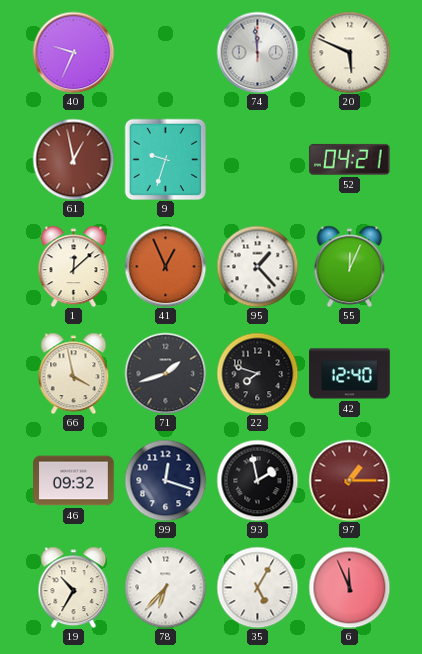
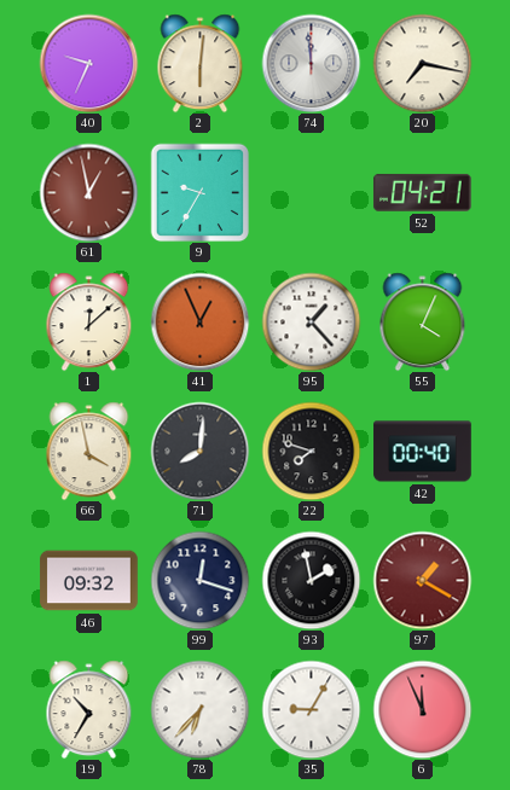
2: none -> 6:01 (201, 63)
20: 5:49 -> 7:17 (422, 63)
9: 9:33 -> 9:35 (199, 192)
55: 12:04 -> 4:04 (423, 321)
71: 1:42 -> 8:01 (199, 451)
42: 12:40 -> 00:40 (423, 452)
97: 1:15 -> 1:20 (422, 580)
35: 5:05 -> 9:05 (311, 709)
